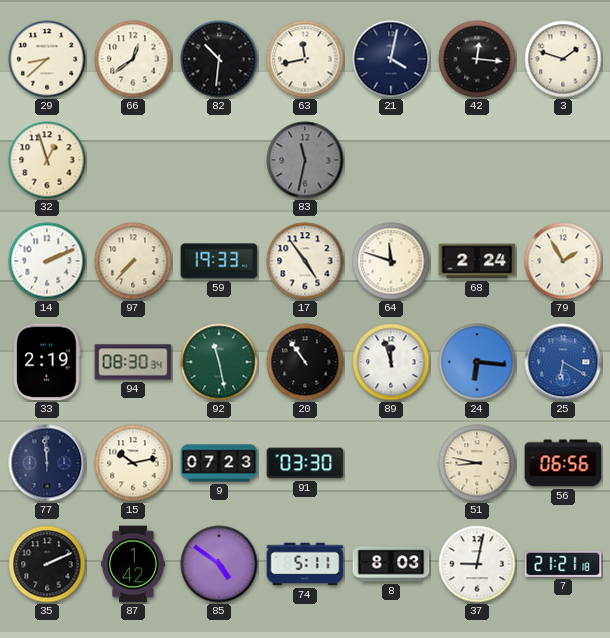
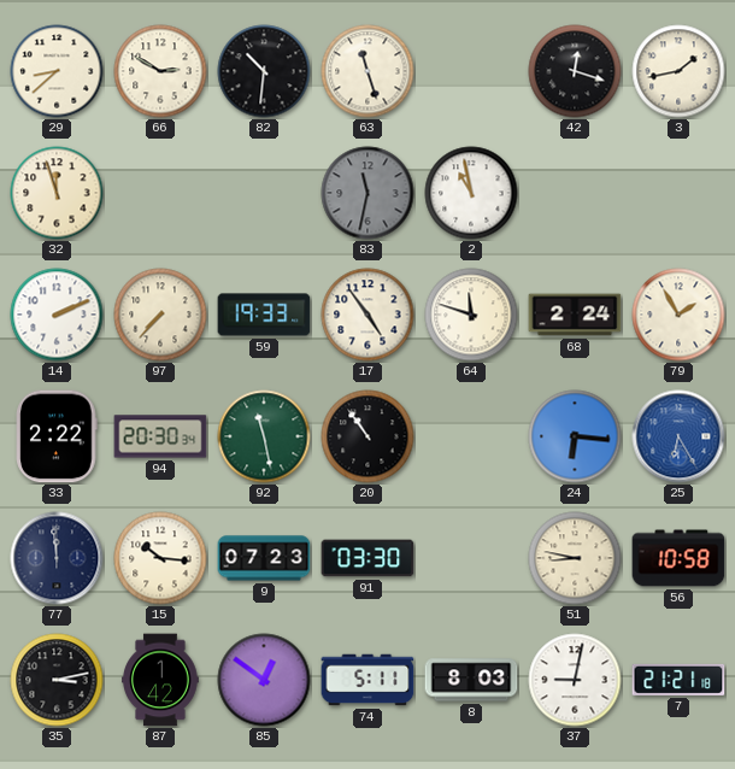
66: 12:39 -> 2:50 (160, 71)
63: 11:43 -> 11:27 (367, 71)
21: 4:02 -> none (391, 59)
42: 12:16 -> 12:18 (575, 71)
3: 1:48 -> 1:43 (678, 71)
32: 12:57 -> 11:57 (57, 193)
2: none -> 10:58 (471, 193)
33: 2:19 -> 2:22 (57, 436)
94: 08:30 -> 20:30 (160, 436)
89: 11:57 -> none (391, 362)
25: 6:20 -> 6:25 (678, 436)
15: 10:13 -> 10:16 (160, 558)
56: 06:56 -> 10:58 (678, 558)
35: 2:11 -> 3:13 (57, 680)
85: 4:51 -> 12:51 (264, 680)
